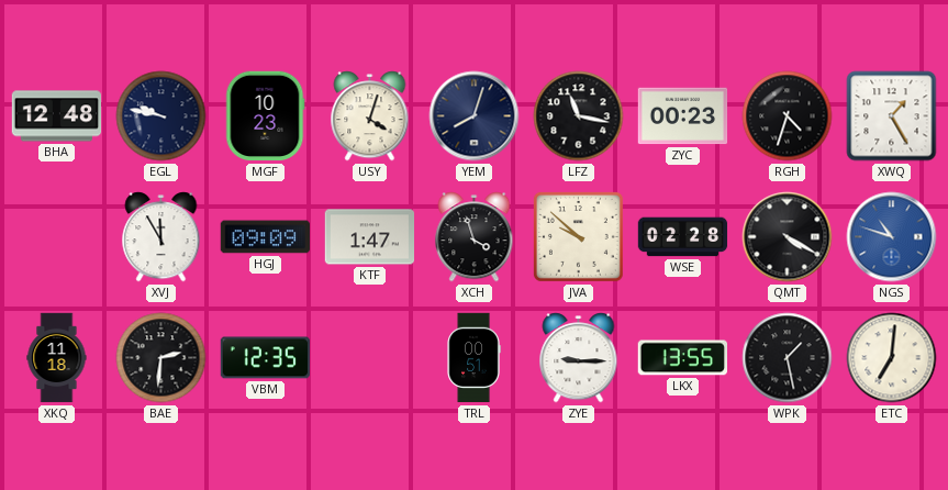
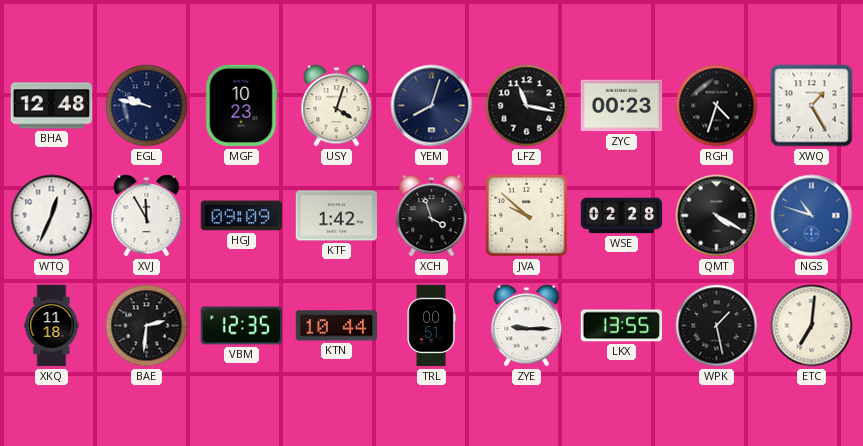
WTQ: none -> 12:34 (52, 216)
KTF: 1:47 -> 1:42 (337, 216)
KTN: none -> 10:44 (336, 326)
